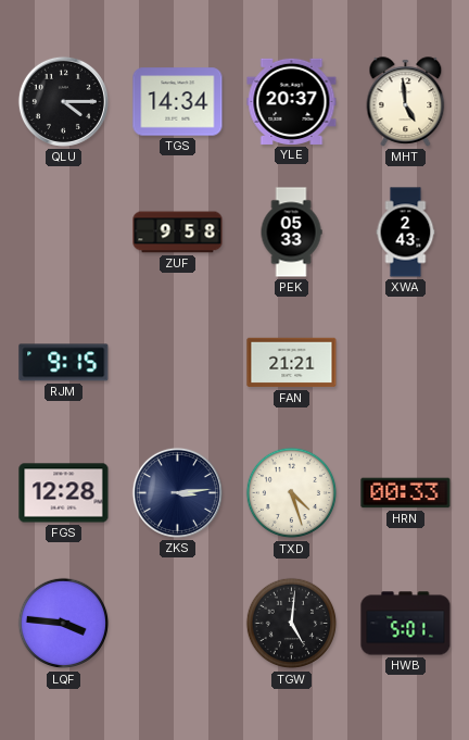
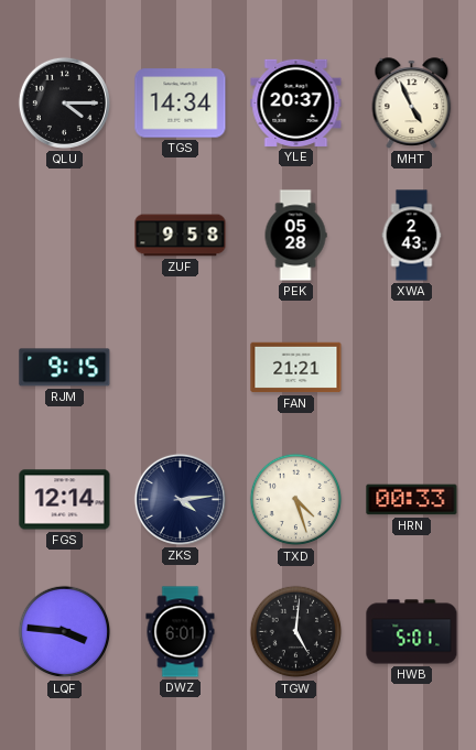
MHT: 4:59 -> 4:56 (412, 104)
PEK: 05:33 -> 05:28 (295, 236)
FGS: 12:28 -> 12:14 (65, 500)
ZKS: 3:14 -> 4:14 (180, 499)
DWZ: none -> 6:01 (181, 632)
